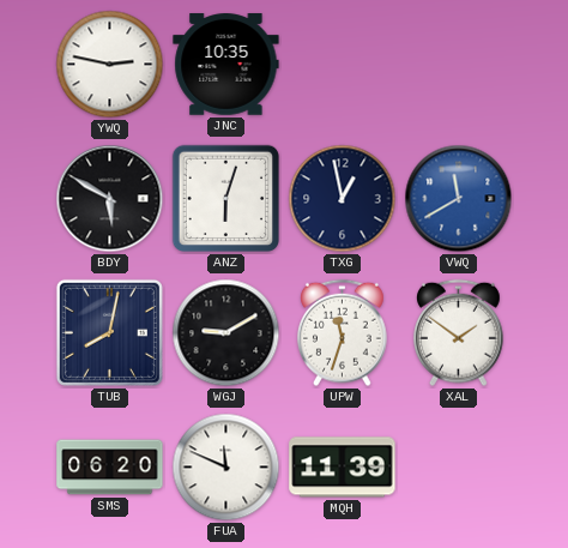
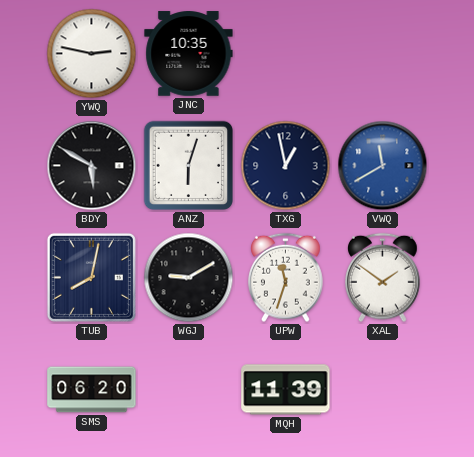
FUA: 11:49 -> none (226, 468)
